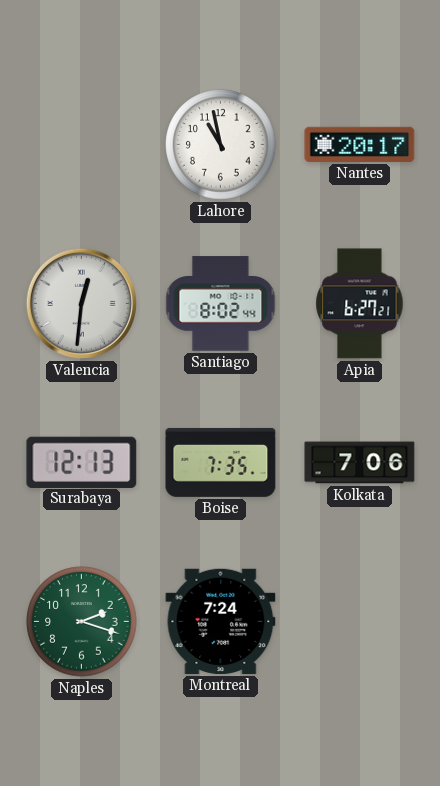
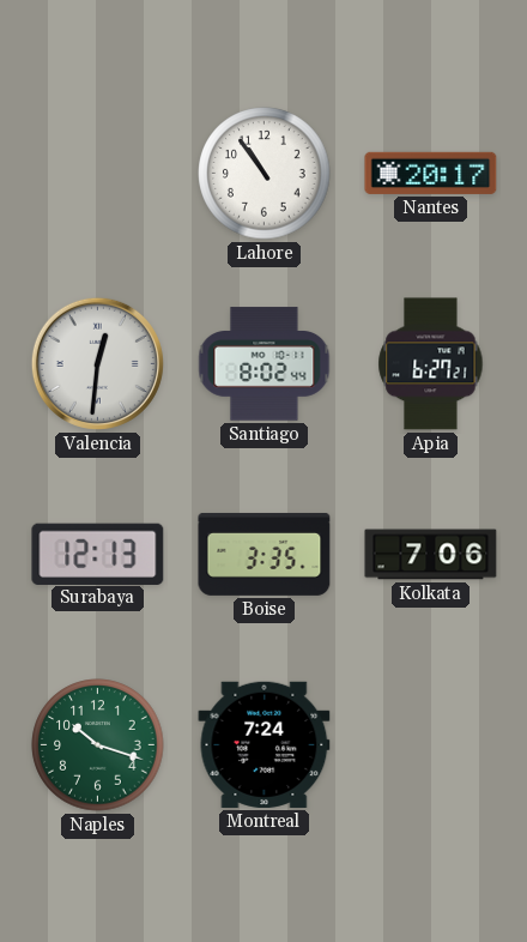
Lahore: 10:58 -> 10:54 (265, 174)
Boise: 7:35 -> 3:35 (265, 554)
Naples: 2:18 -> 10:18 (98, 745)
